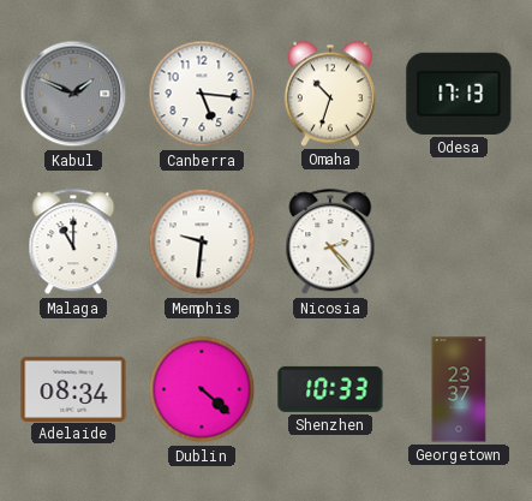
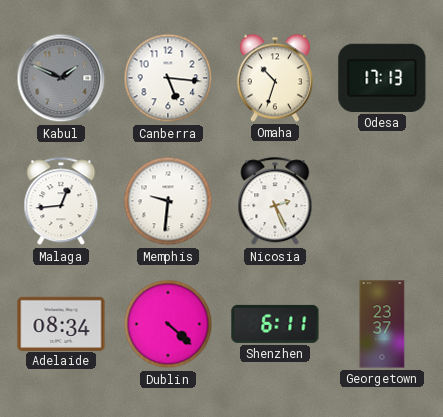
Malaga: 11:00 -> 12:44 (61, 202)
Nicosia: 2:23 -> 2:26 (275, 202)
Shenzhen: 10:33 -> 6:11 (275, 324)
